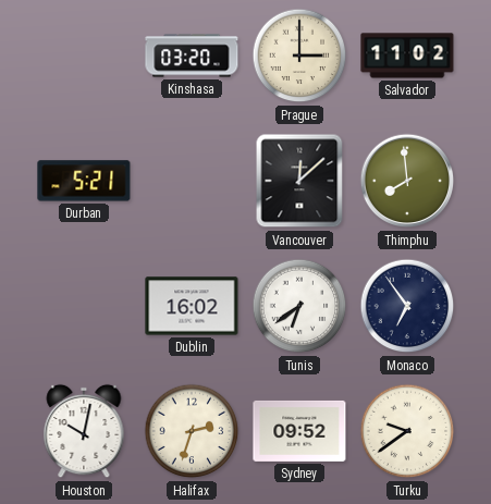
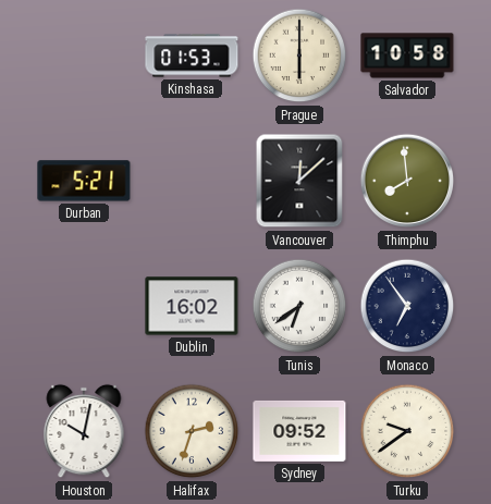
Kinshasa: 03:20 -> 01:53 (192, 56)
Prague: 3:00 -> 6:00 (299, 56)
Salvador: 11:02 -> 10:58 (407, 56)
